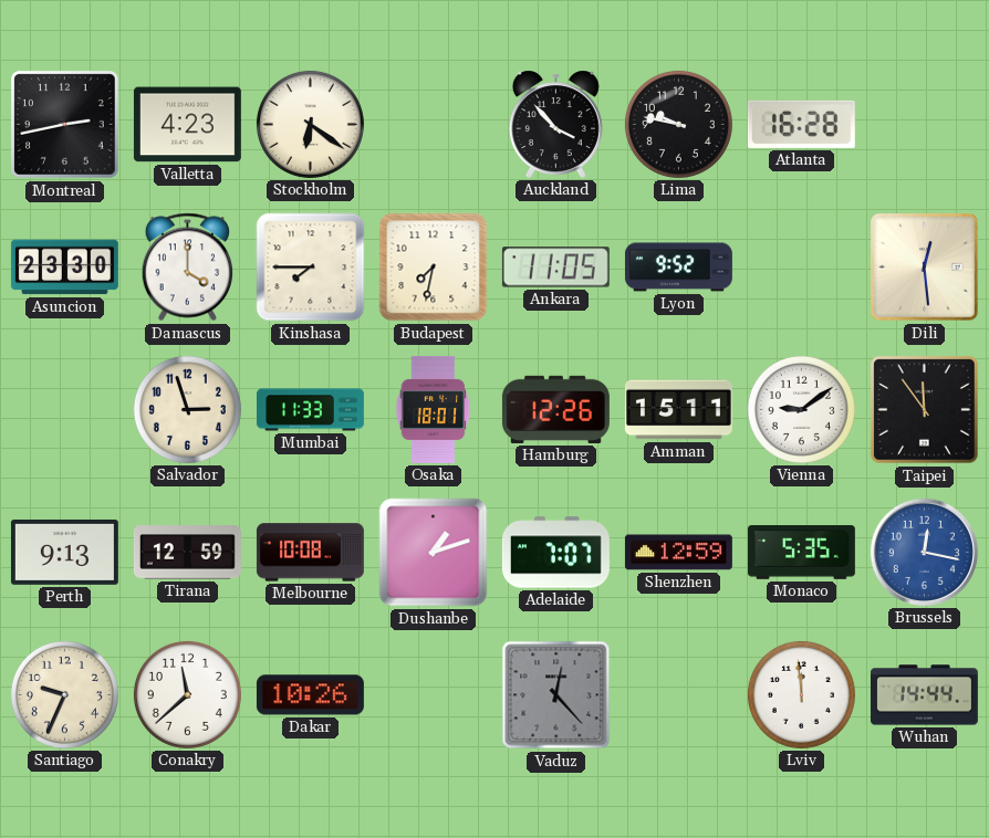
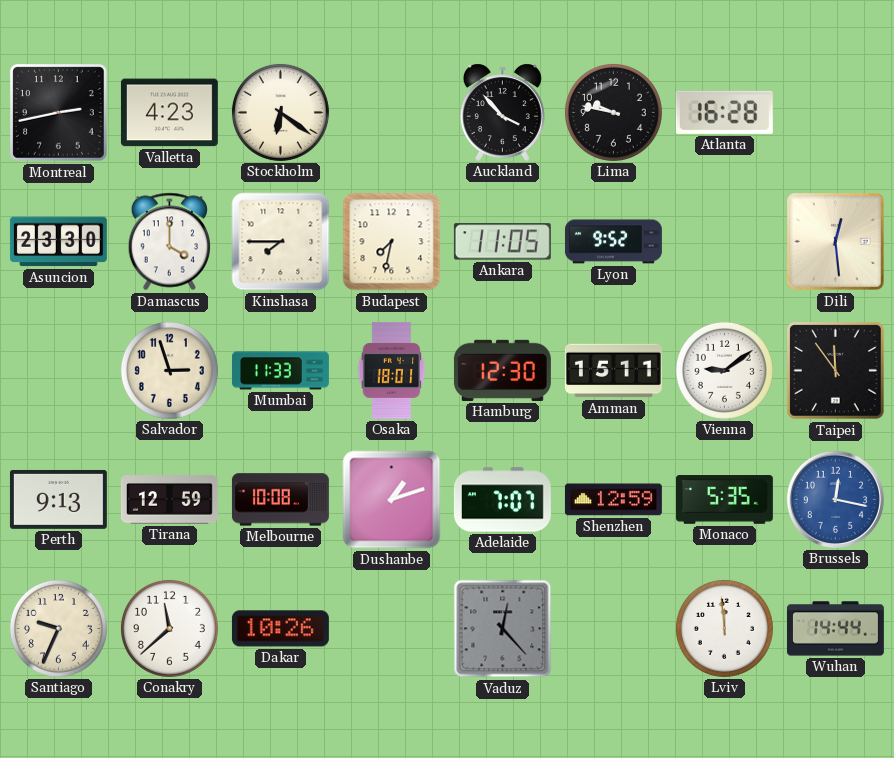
Hamburg: 12:26 -> 12:30 (502, 370)
